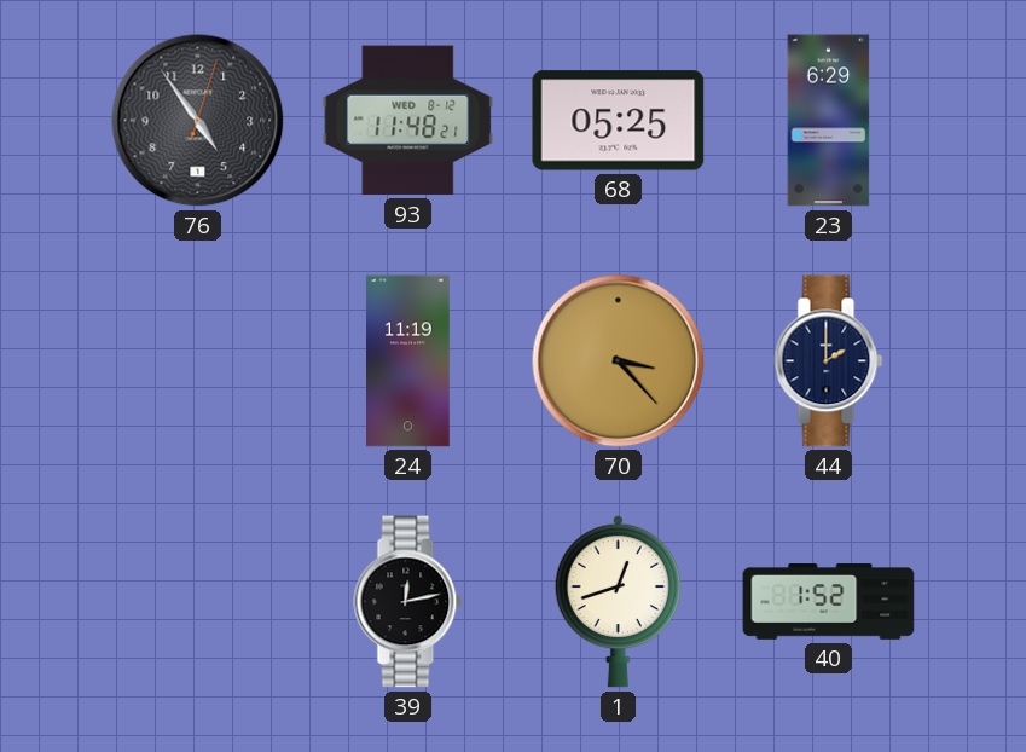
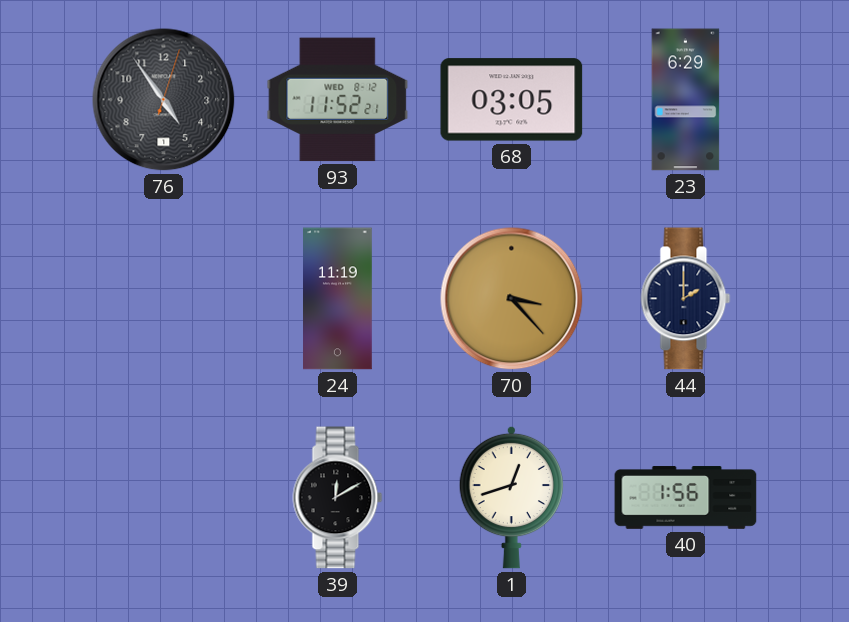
93: 11:48 -> 11:52 (338, 100)
68: 05:25 -> 03:05 (512, 100)
39: 12:13 -> 12:10 (338, 498)
40: 1:52 -> 1:56 (686, 498)
